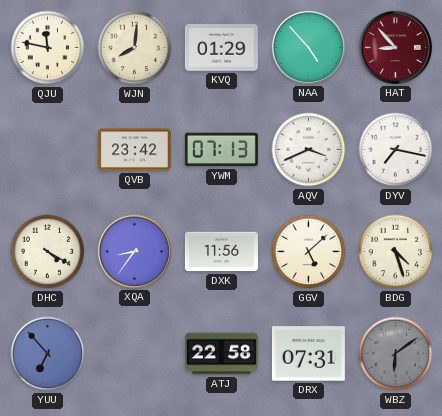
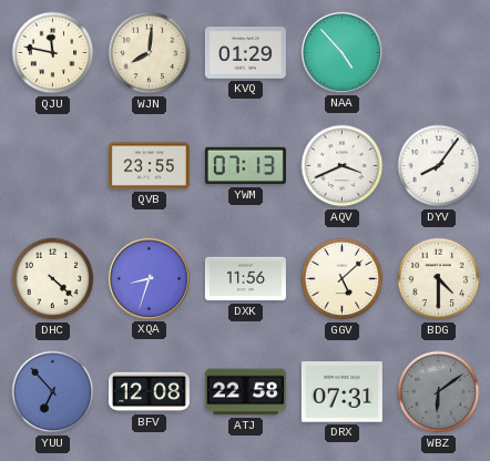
HAT: 8:53 -> none (395, 47)
QVB: 23:42 -> 23:55 (149, 166)
DYV: 7:17 -> 8:06 (439, 166)
DHC: 4:20 -> 4:22 (53, 279)
XQA: 8:36 -> 8:33 (149, 278)
BDG: 4:27 -> 4:30 (439, 279)
BFV: none -> 12:08 (149, 392)
